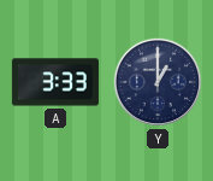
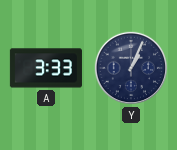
Y: 1:00 -> 1:04 (131, 68)
